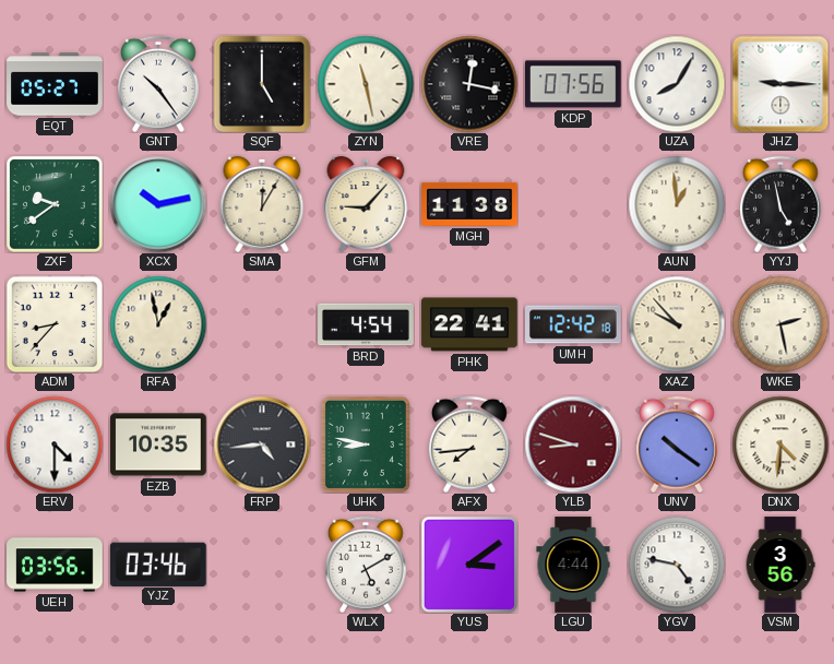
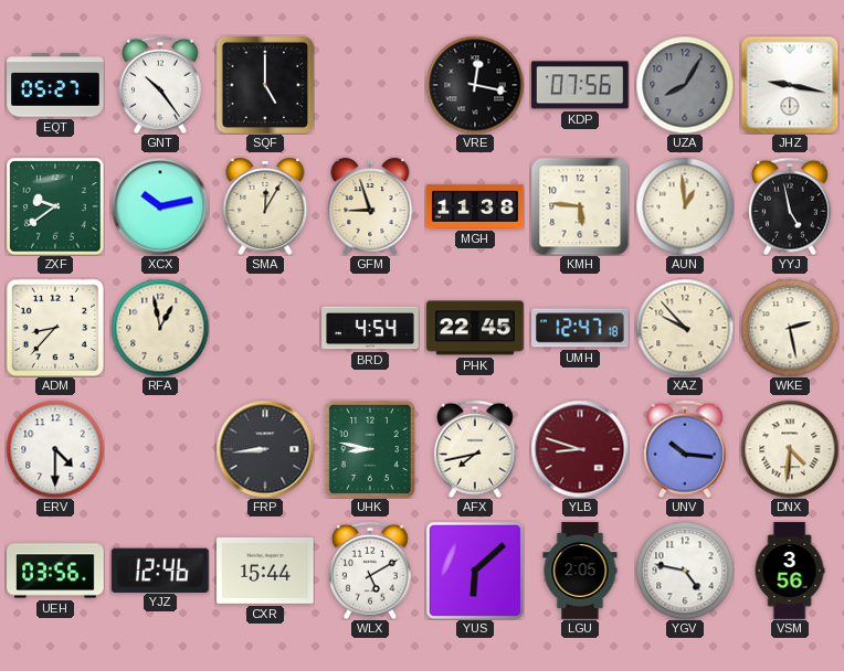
ZYN: 11:28 -> none (366, 84)
UZA dial: white -> grey (685, 85)
JHZ: 9:15 -> 9:17 (790, 85)
GFM: 9:07 -> 8:57 (370, 206)
KMH: none -> 5:46 (580, 206)
PHK: 22:41 -> 22:45 (475, 328)
UMH: 12:42 -> 12:47 (581, 328)
EZB: 10:35 -> none (158, 444)
FRP: 4:44 -> 8:44 (265, 449)
AFX: 7:44 -> 7:43 (475, 449)
UNV: 10:21 -> 10:16 (685, 449)
YJZ: 03:46 -> 12:46 (160, 569)
CXR: none -> 15:44 (265, 571)
YUS: 3:09 -> 6:08 (475, 571)
LGU: 4:44 -> 2:05 (580, 571)
